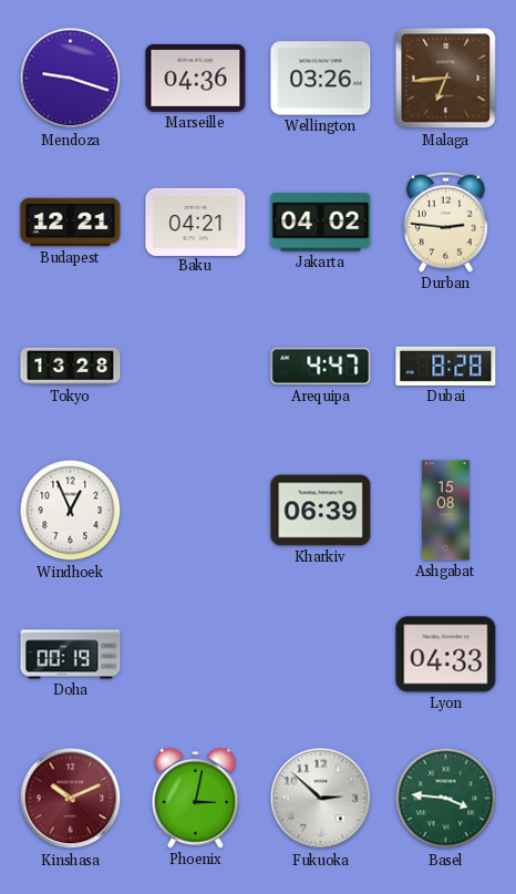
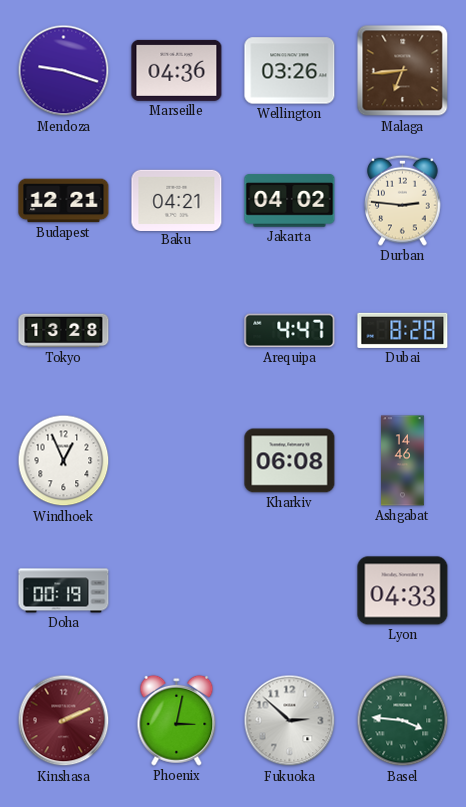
Kharkiv: 06:39 -> 06:08 (290, 461)
Ashgabat: 15:08 -> 14:46 (403, 461)
Kinshasa: 10:11 -> 2:11 (64, 721)
